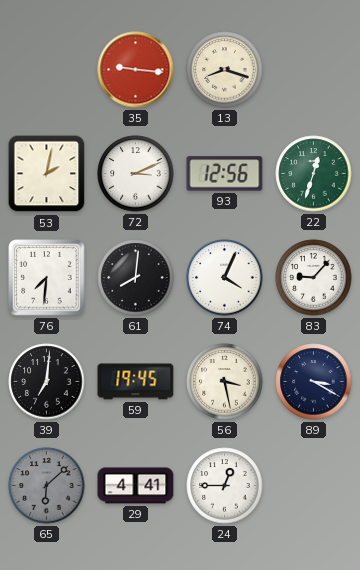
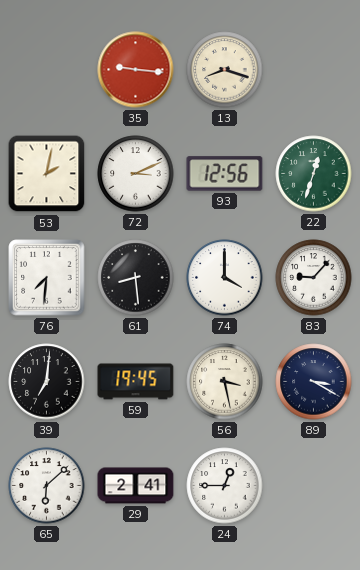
61: 8:01 -> 8:29 (136, 278)
74: 4:04 -> 4:00 (225, 278)
65 dial: grey -> white (47, 486)
29: 4:41 -> 2:41 (136, 486)
